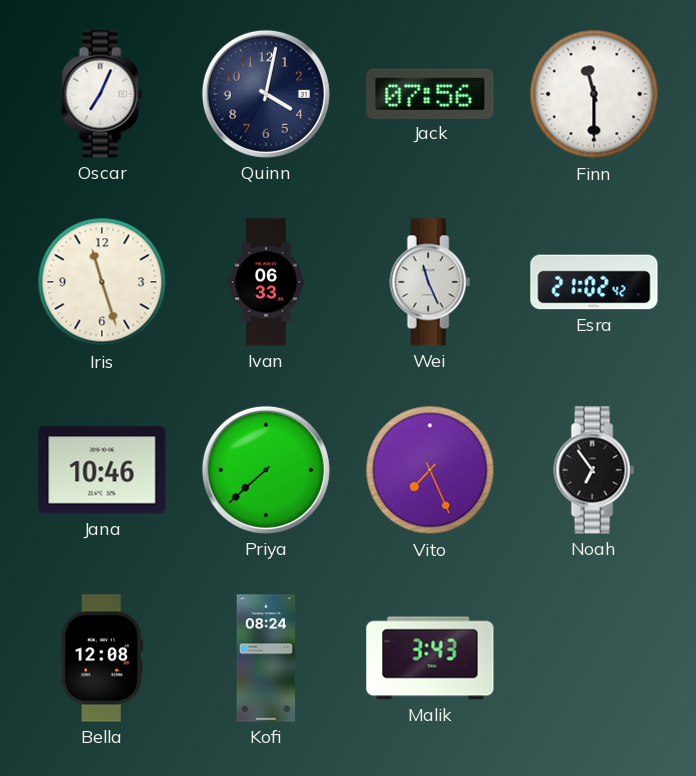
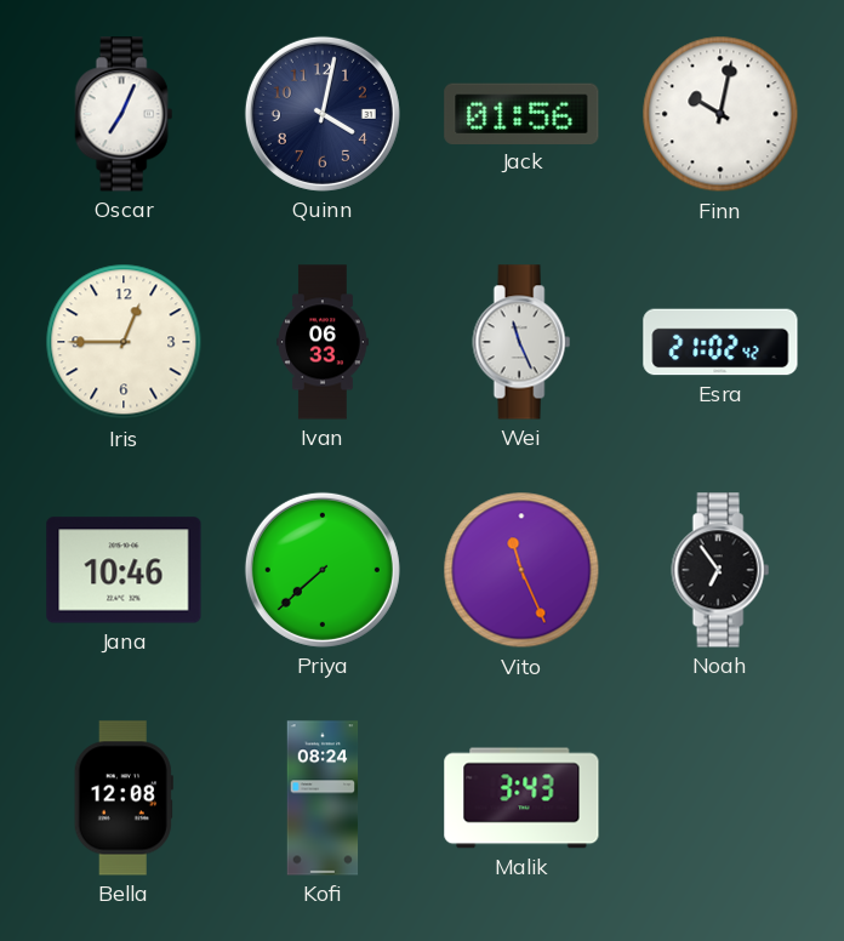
Jack: 07:56 -> 01:56 (521, 113)
Finn: 11:30 -> 10:02 (720, 114)
Iris: 11:27 -> 12:45 (124, 342)
Vito: 7:26 -> 11:26 (521, 570)
